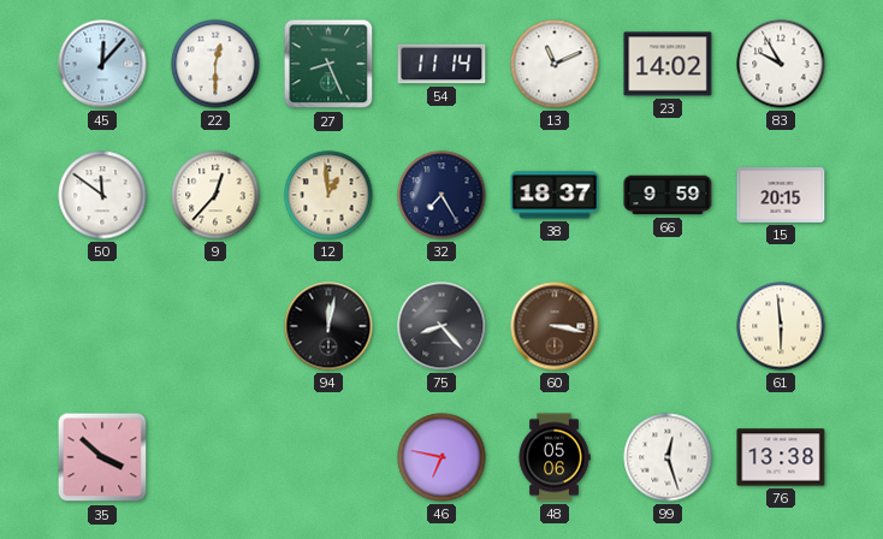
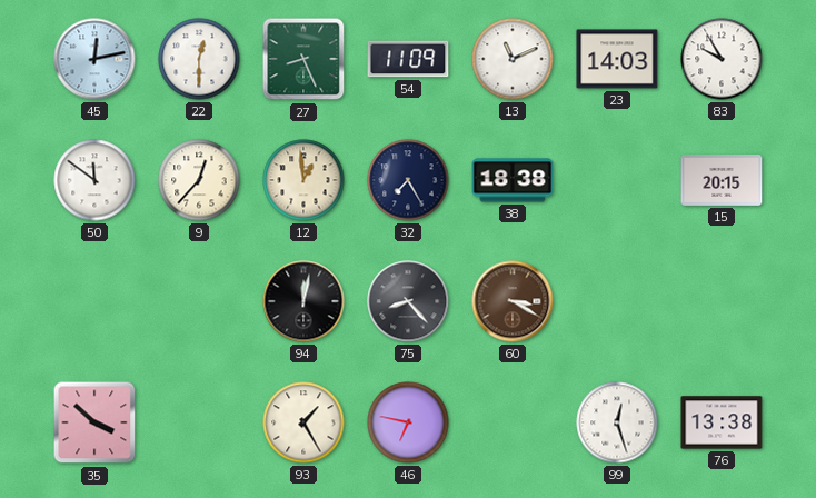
45: 12:07 -> 12:13 (94, 59)
54: 11:14 -> 11:09 (408, 59)
23: 14:02 -> 14:03 (617, 59)
38: 18:37 -> 18:38 (513, 180)
66: 9:59 -> none (668, 195)
60: 3:17 -> 3:20 (513, 301)
61: 5:59 -> none (781, 326)
93: none -> 1:25 (303, 422)
48: 05:06 -> none (555, 457)
